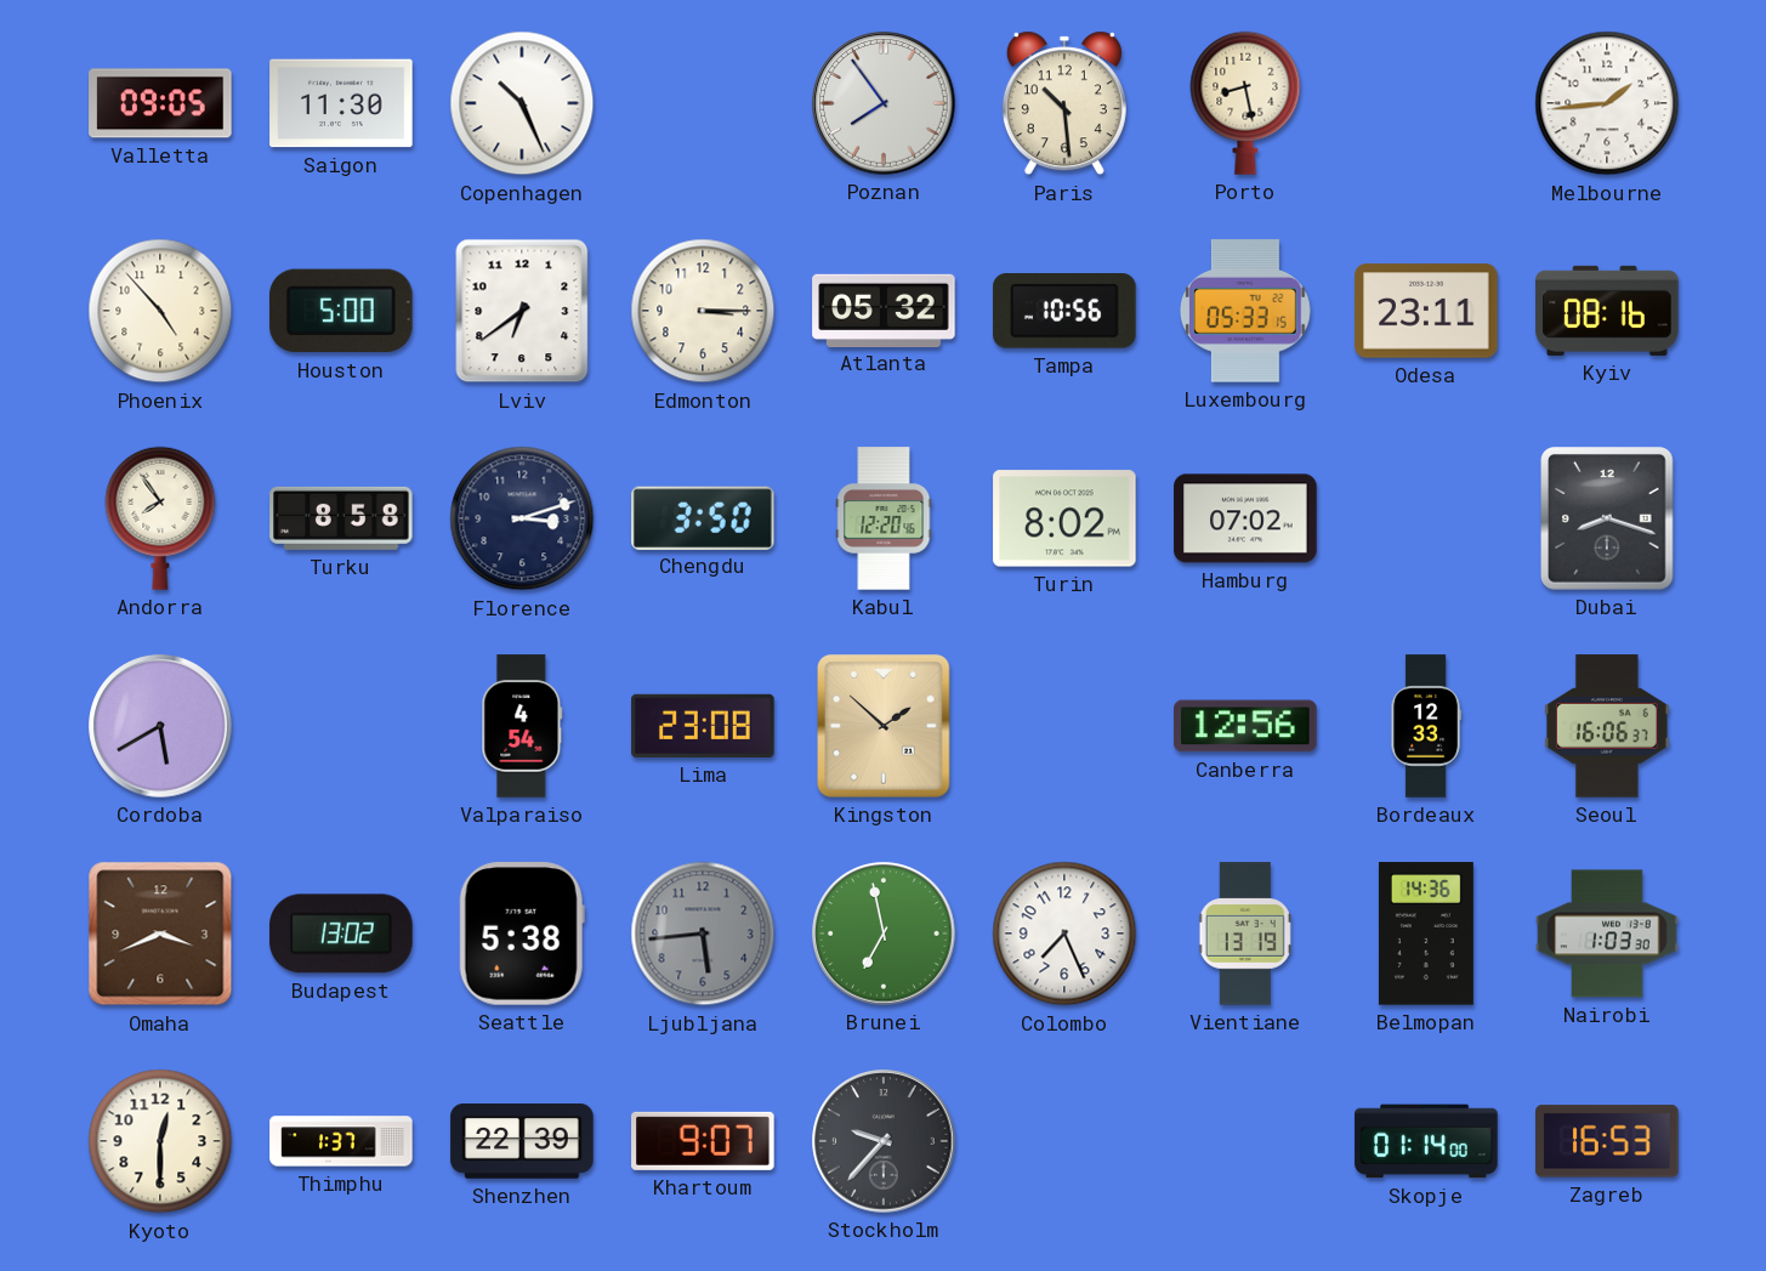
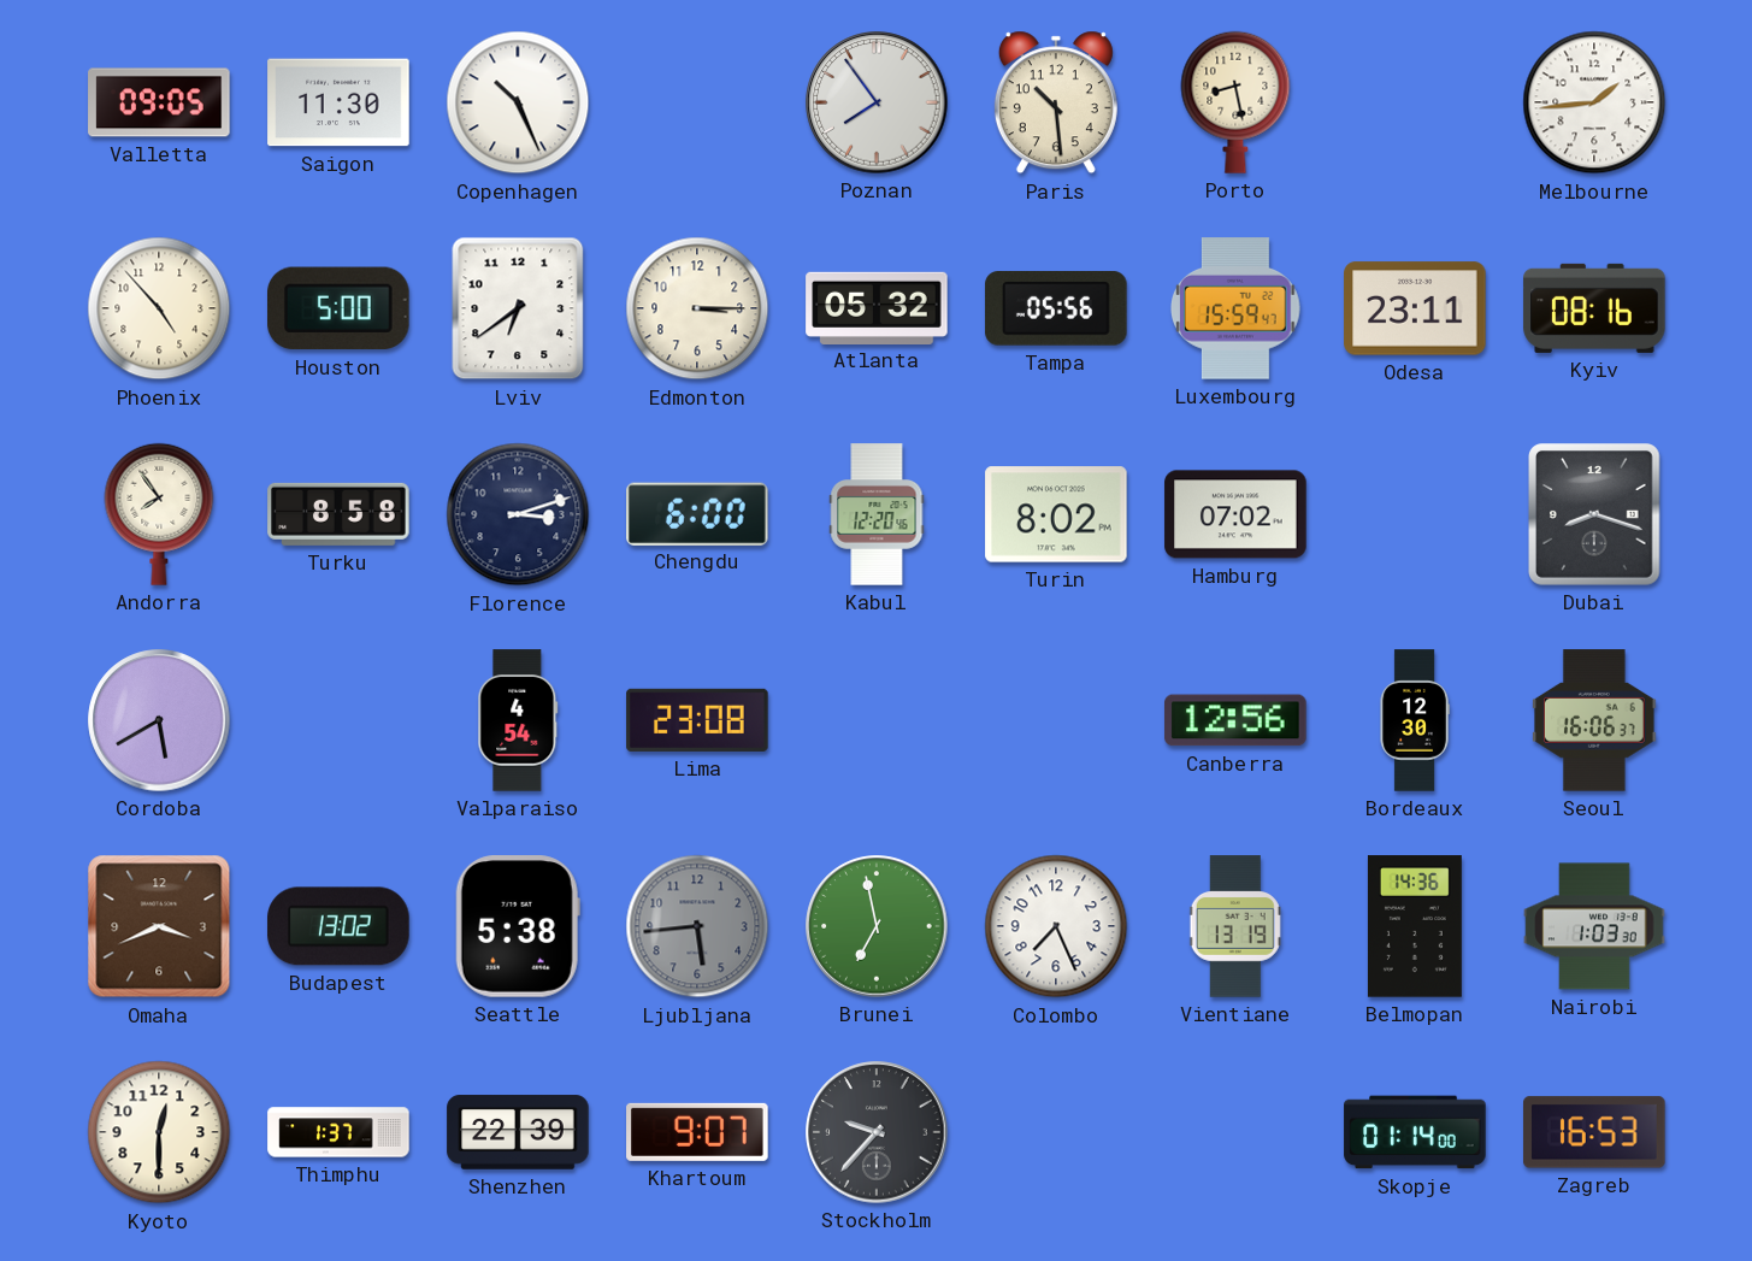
Tampa: 10:56 -> 05:56 (1056, 310)
Luxembourg: 05:33 -> 15:59 (1237, 308)
Chengdu: 3:50 -> 6:00 (698, 513)
Kingston: 1:52 -> none (885, 726)
Bordeaux: 12:33 -> 12:30 (1415, 720)
